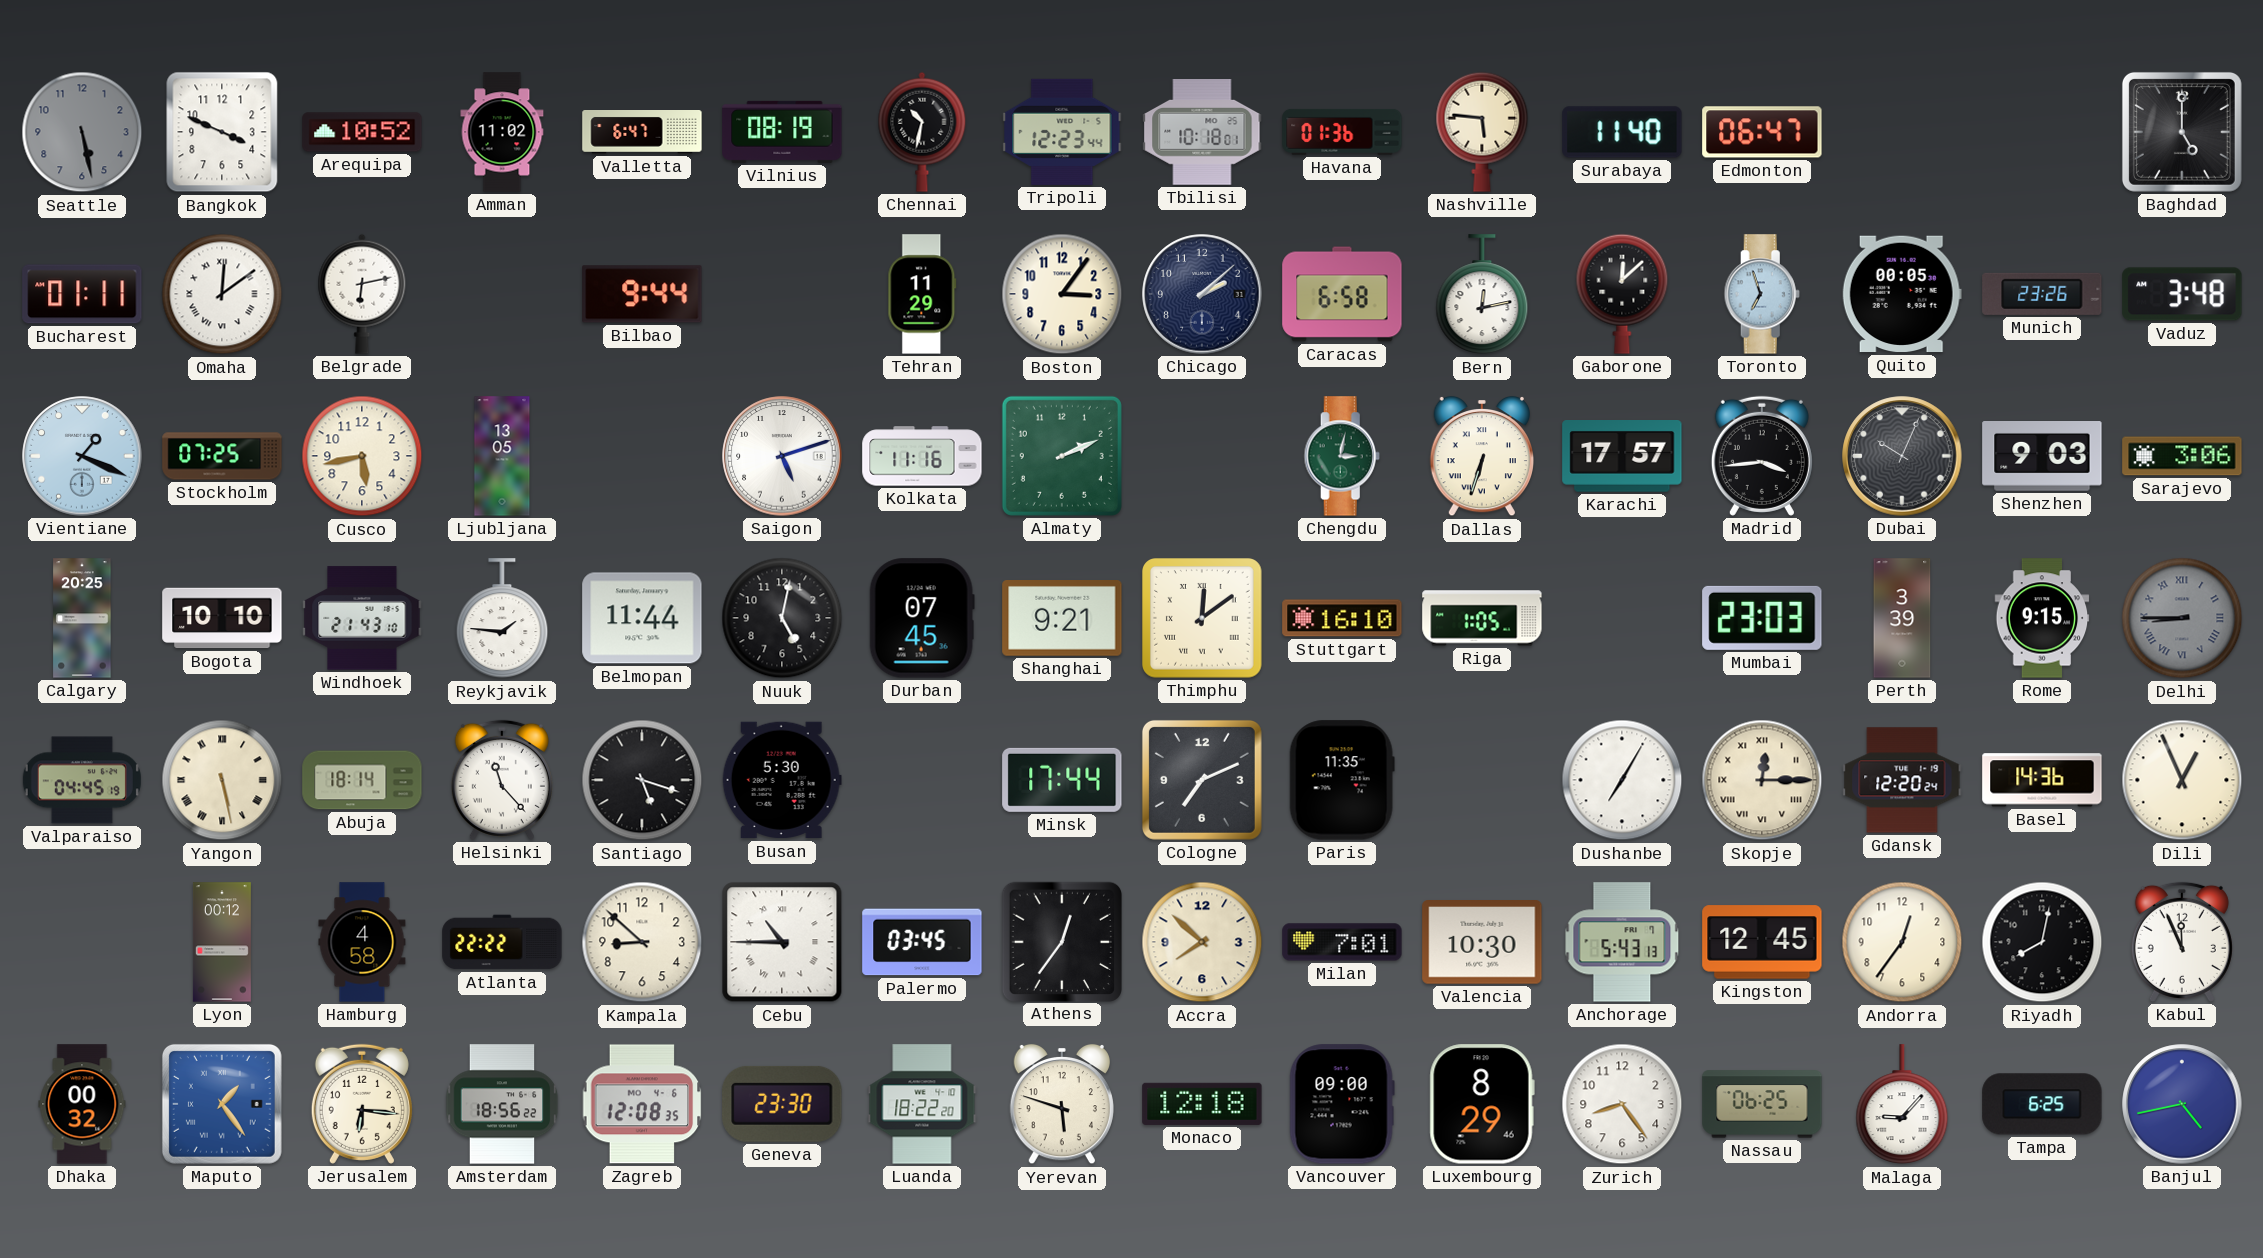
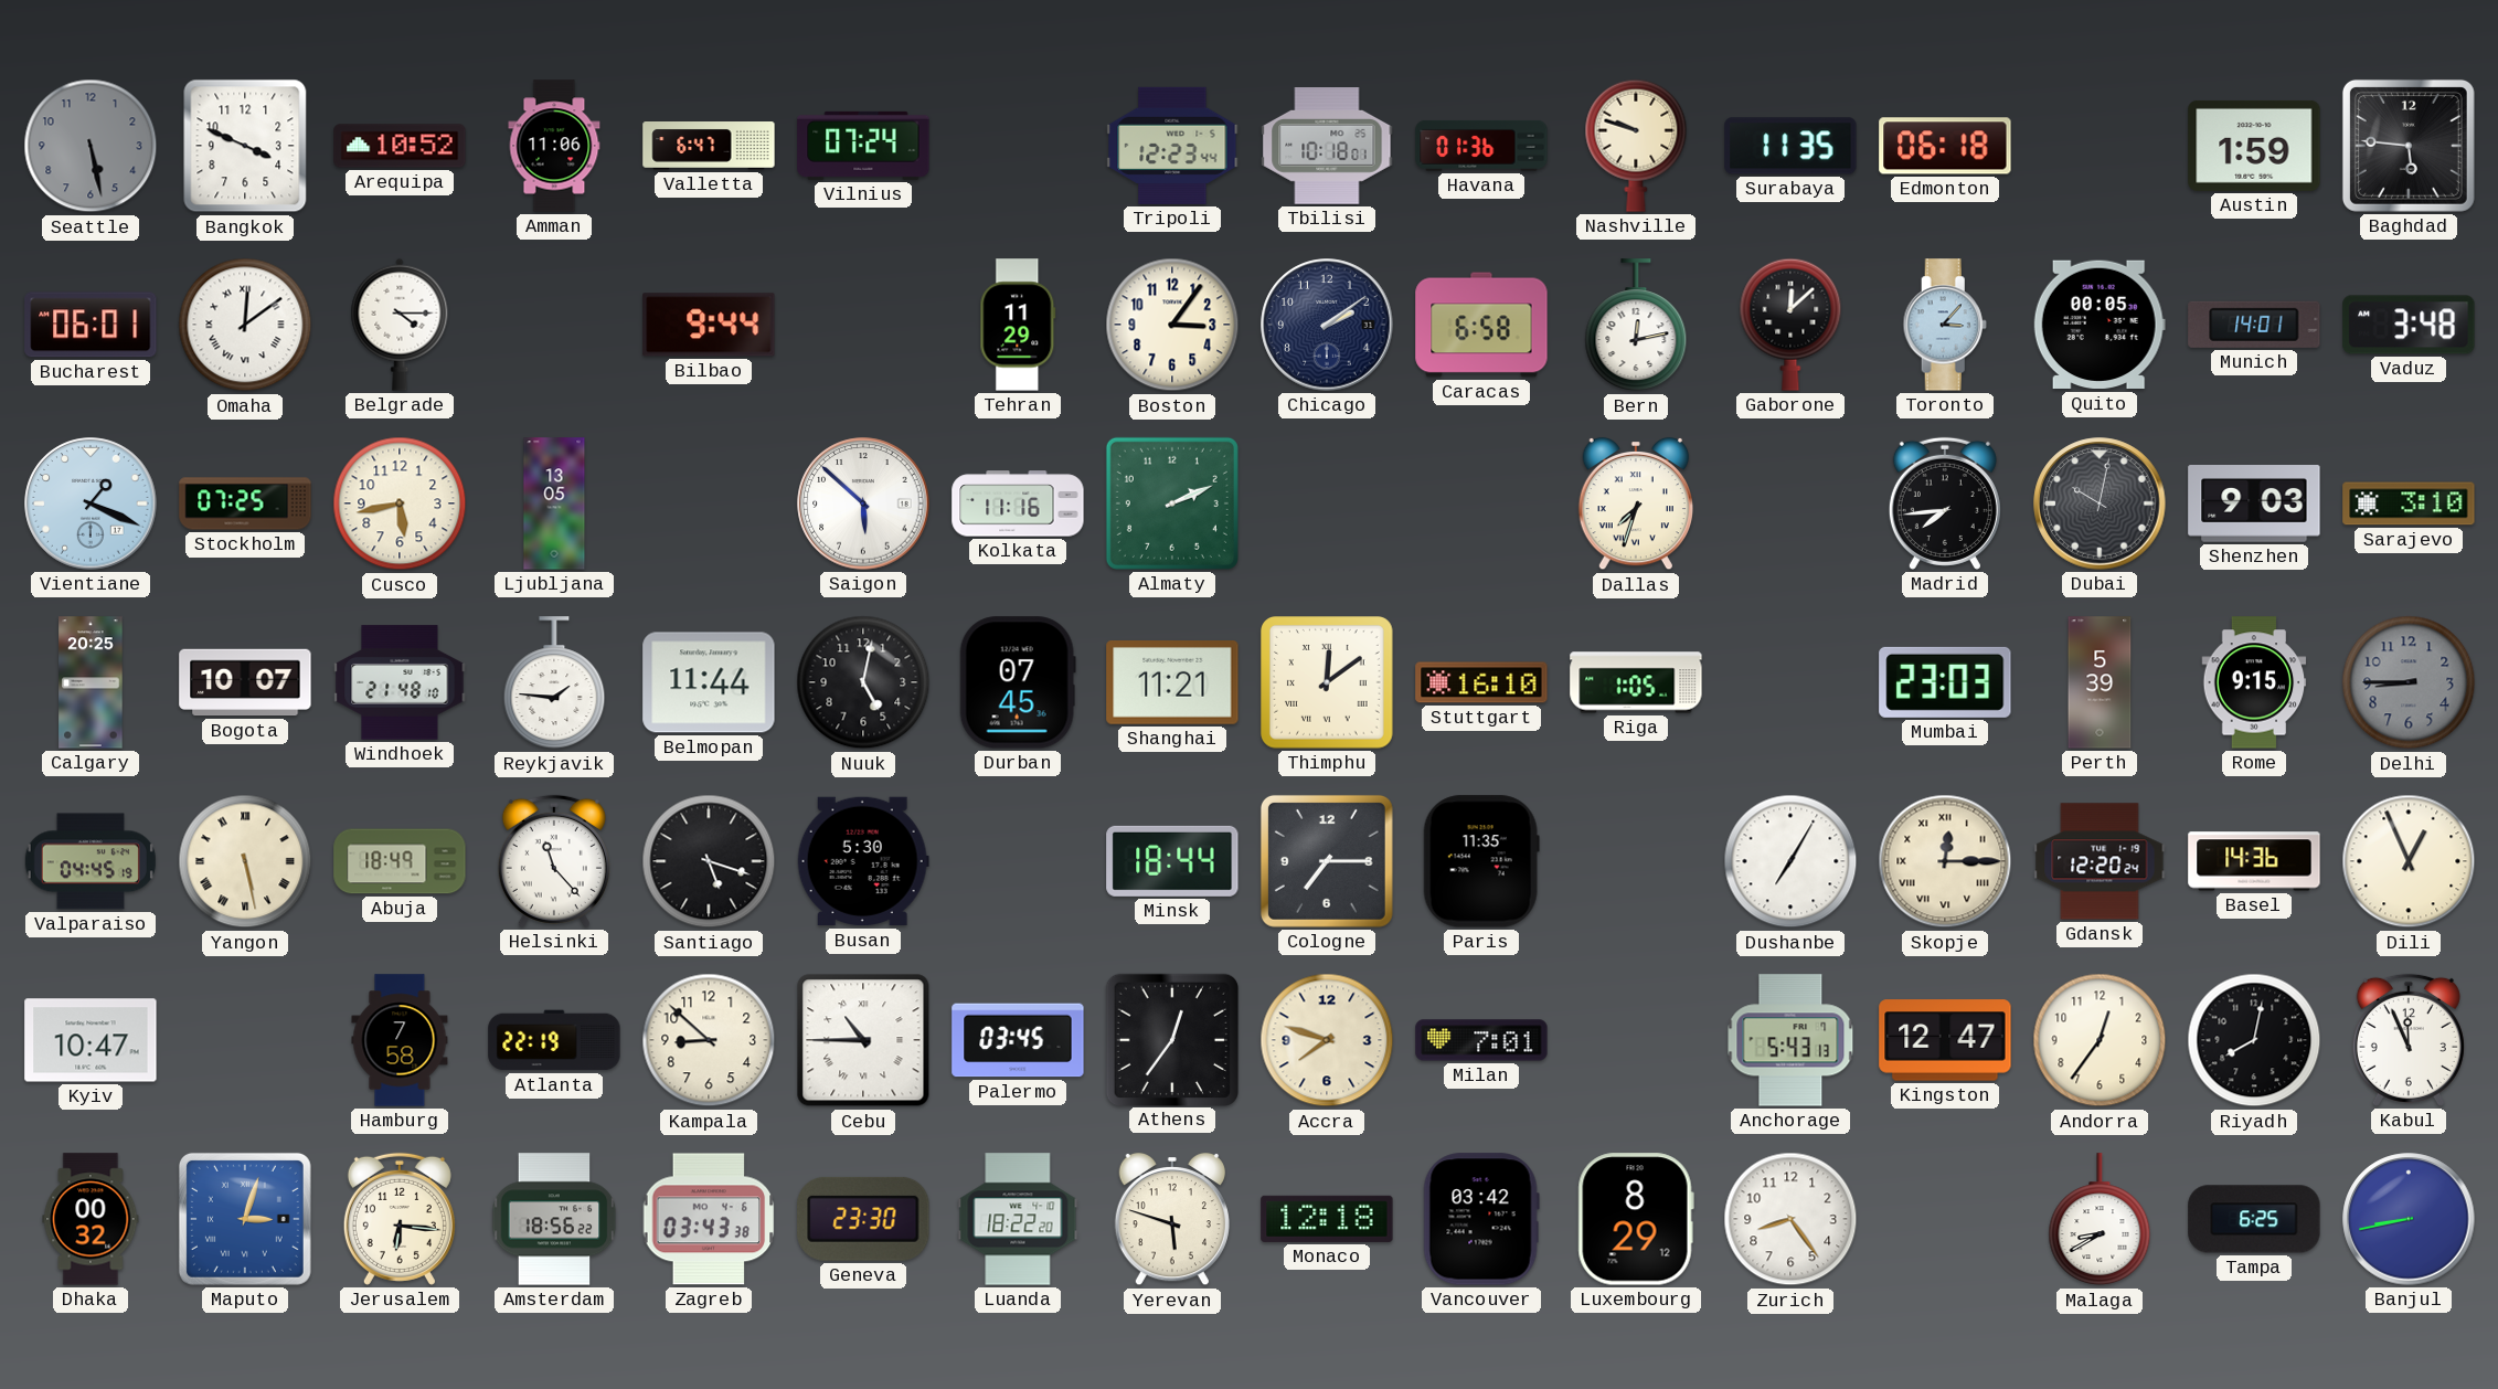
Amman: 11:02 -> 11:06 (554, 146)
Vilnius: 08:19 -> 07:24 (863, 146)
Chennai: 10:32 -> none (922, 132)
Nashville: 5:46 -> 9:48 (1636, 146)
Surabaya: 11:40 -> 11:35 (1790, 146)
Edmonton: 06:47 -> 06:18 (1945, 146)
Austin: none -> 1:59 (2254, 146)
Baghdad: 5:00 -> 5:46 (2409, 146)
Bucharest: 01:11 -> 06:01 (91, 325)
Belgrade: 6:13 -> 4:15 (400, 325)
Chicago: 2:08 -> 2:09 (1327, 325)
Toronto: 6:57 -> 3:07 (1945, 325)
Munich: 23:26 -> 14:01 (2254, 325)
Saigon: 5:12 -> 5:52 (863, 503)
Chengdu: 3:02 -> none (1342, 456)
Dallas: 6:33 -> 7:33 (1636, 503)
Karachi: 17:57 -> none (1622, 456)
Madrid: 3:44 -> 7:44 (1945, 503)
Dubai: 10:04 -> 10:02 (2100, 503)
Sarajevo: 3:06 -> 3:10 (2409, 503)
Bogota: 10:10 -> 10:07 (245, 682)
Windhoek: 21:43 -> 21:48 (400, 682)
Shanghai: 9:21 -> 11:21 (1172, 683)
Perth: 3:39 -> 5:39 (2100, 682)
Delhi numerals: Roman -> Arabic (2409, 682)
Abuja: 18:14 -> 18:49 (400, 861)
Minsk: 17:44 -> 18:44 (1172, 861)
Cologne: 7:11 -> 7:15 (1327, 861)
Kyiv: none -> 10:47 (91, 1040)
Lyon: 00:12 -> none (222, 942)
Hamburg: 4:58 -> 7:58 (400, 1040)
Atlanta: 22:22 -> 22:19 (554, 1040)
Accra: 7:52 -> 7:48 (1327, 1040)
Valencia: 10:30 -> none (1482, 943)
Kingston: 12:45 -> 12:47 (1945, 1040)
Maputo: 1:24 -> 3:03 (245, 1219)
Zagreb: 12:08 -> 03:43 (709, 1219)
Vancouver: 09:00 -> 03:42 (1481, 1219)
Luxembourg: 8:29:46 -> 8:29:12 (1636, 1219)
Nassau: 06:25 -> none (1762, 1104)
Malaga: 9:07 -> 8:40 (2100, 1220)
Banjul: 4:43 -> 8:43 (2409, 1219)
